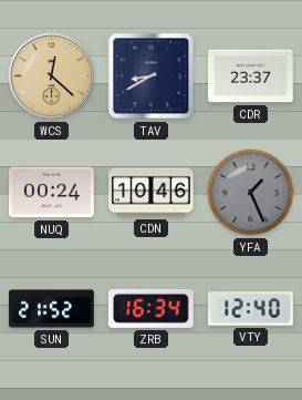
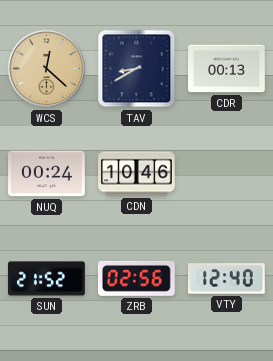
CDR: 23:37 -> 00:13 (227, 69)
YFA: 1:26 -> none (251, 193)
ZRB: 16:34 -> 02:56 (136, 278)
